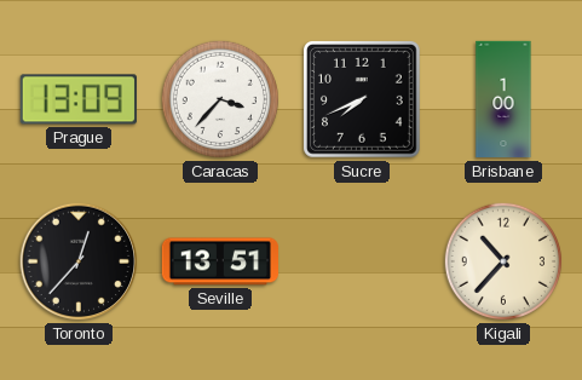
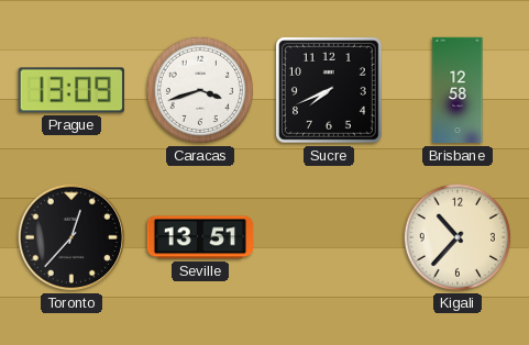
Caracas: 3:37 -> 3:42 (200, 90)
Brisbane: 1:00 -> 12:58 (458, 90)
